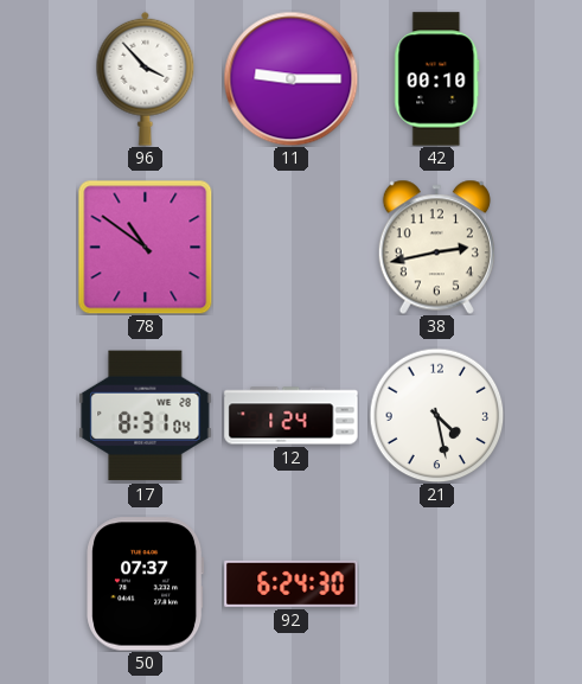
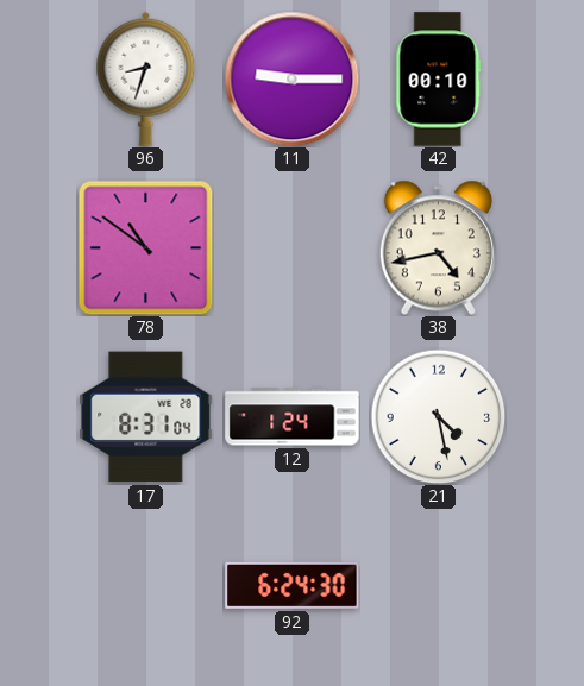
96: 3:53 -> 8:33 (146, 78)
38: 2:43 -> 4:43 (438, 247)
50: 07:37 -> none (146, 584)
